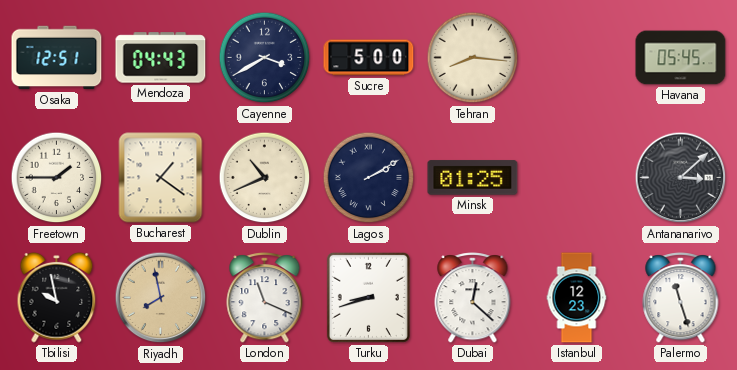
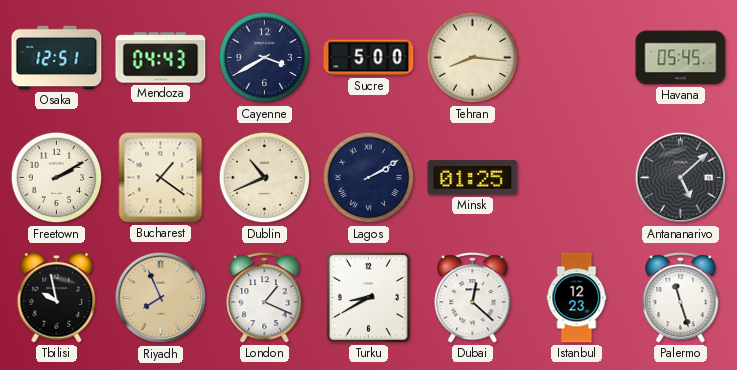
Freetown: 1:45 -> 2:10 (57, 178)
Antananarivo: 3:08 -> 5:08 (681, 178)
Riyadh: 7:58 -> 7:56 (161, 298)
London: 11:19 -> 1:19 (265, 298)
Turku: 8:42 -> 8:40 (368, 297)
